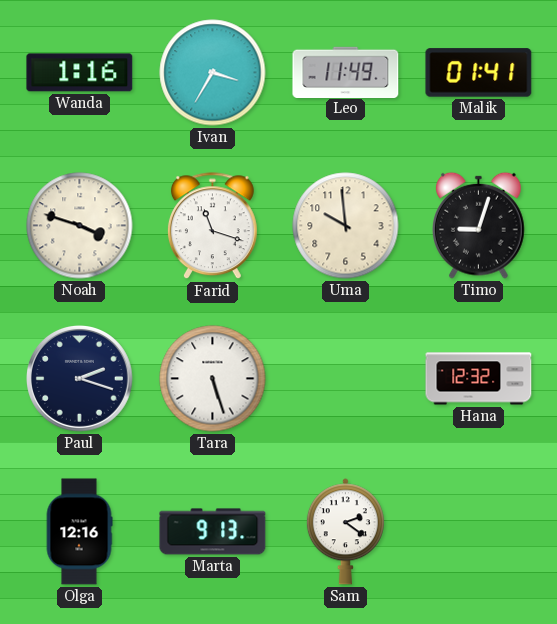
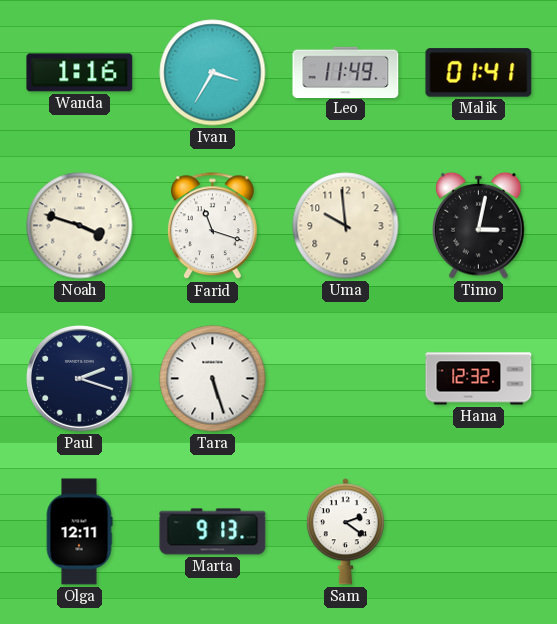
Timo: 9:03 -> 3:02 (479, 225)
Olga: 12:16 -> 12:11 (79, 532)
